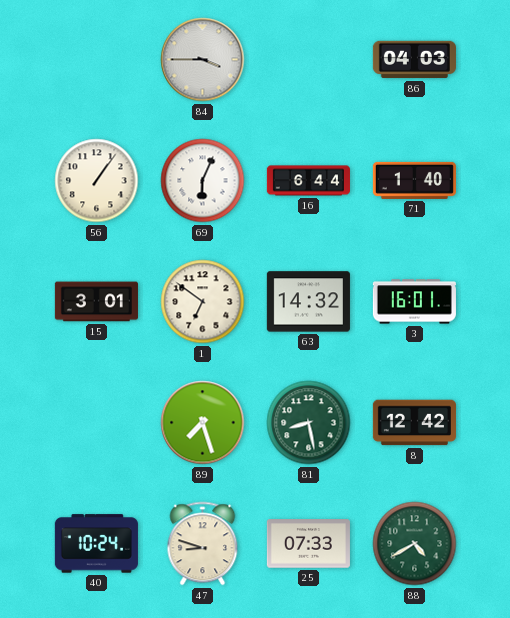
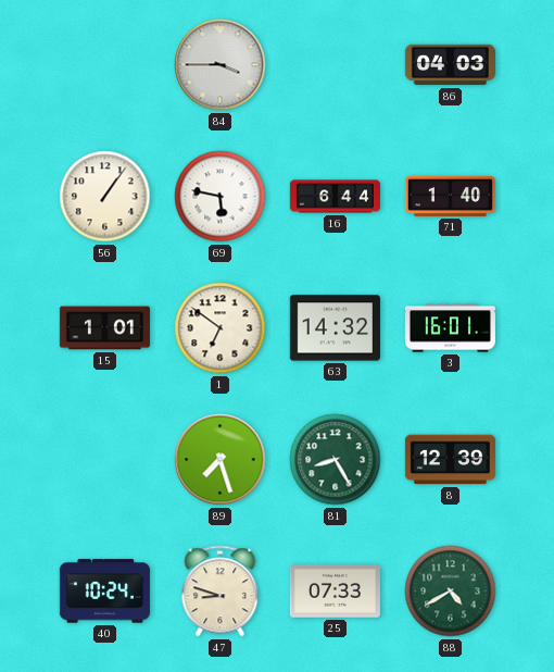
69: 6:04 -> 5:47 (221, 197)
15: 3:01 -> 1:01 (104, 328)
81: 8:28 -> 8:25 (336, 460)
8: 12:42 -> 12:39 (450, 460)
